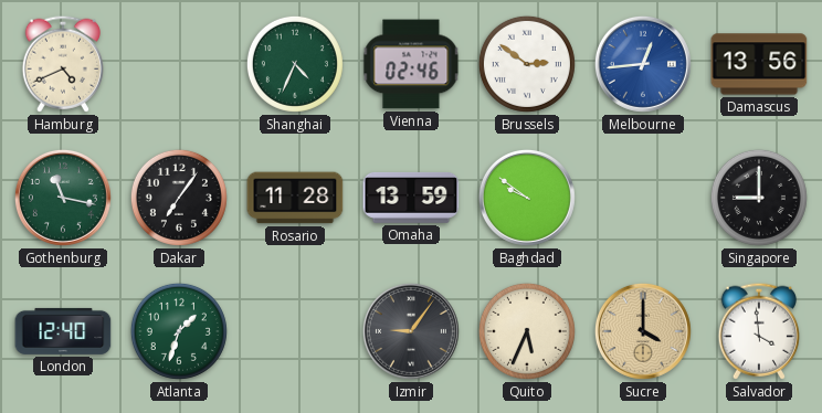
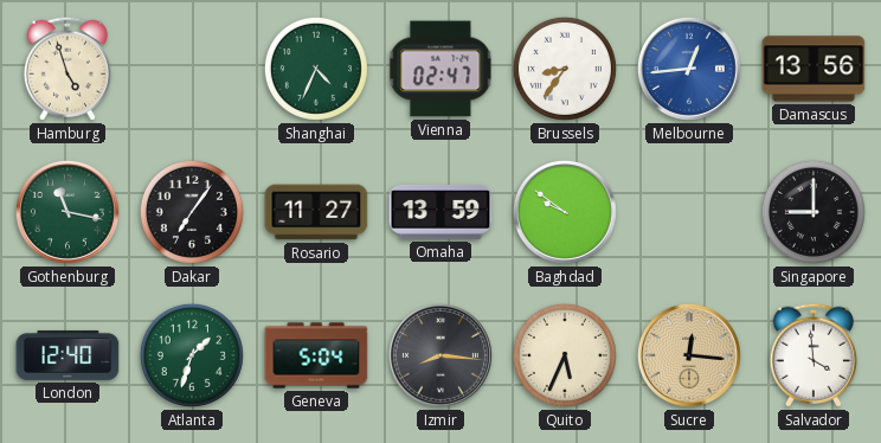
Hamburg: 4:41 -> 4:57 (66, 69)
Vienna: 02:46 -> 02:47 (440, 69)
Brussels: 2:51 -> 8:36 (565, 69)
Rosario: 11:28 -> 11:27 (316, 212)
Geneva: none -> 5:04 (316, 355)
Izmir: 9:06 -> 8:16 (440, 355)
Sucre: 4:00 -> 12:16 (689, 355)
